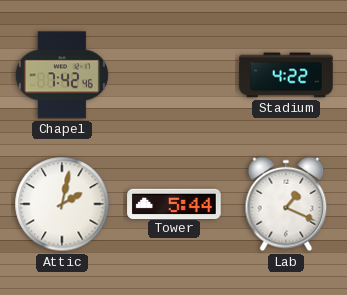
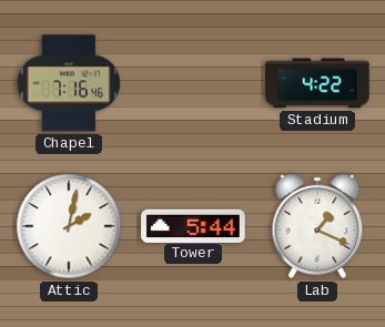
Chapel: 7:42 -> 7:16 (69, 83)
